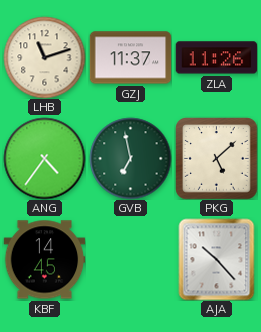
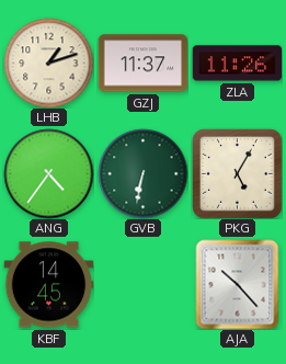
LHB: 11:12 -> 1:12 (48, 62)
GVB: 6:58 -> 6:32 (142, 173)
PKG: 5:08 -> 5:05 (238, 174)
